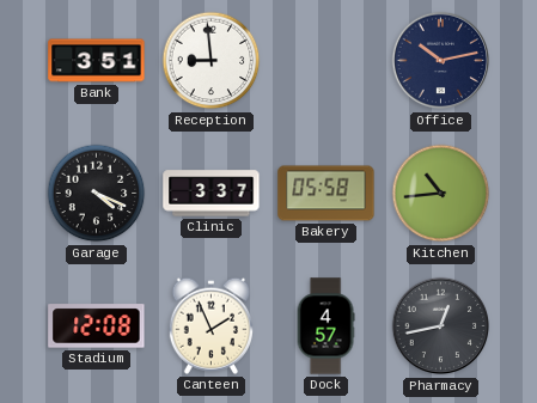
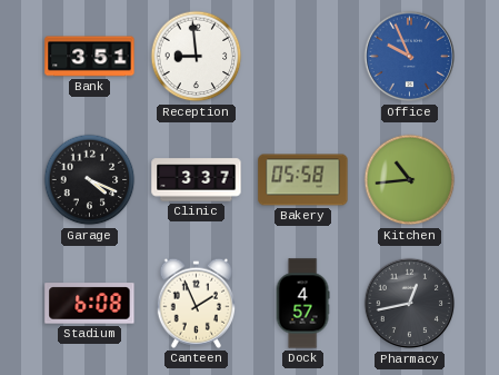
Office: 10:13 -> 9:56 (410, 57)
Office dial: navy -> blue (410, 57)
Stadium: 12:08 -> 6:08 (90, 304)
